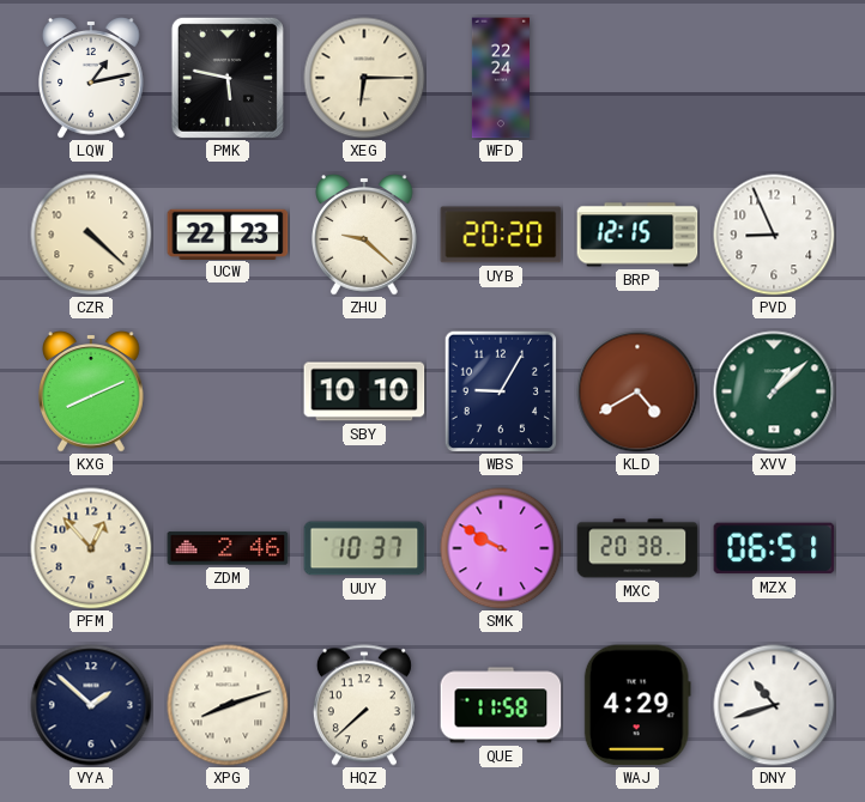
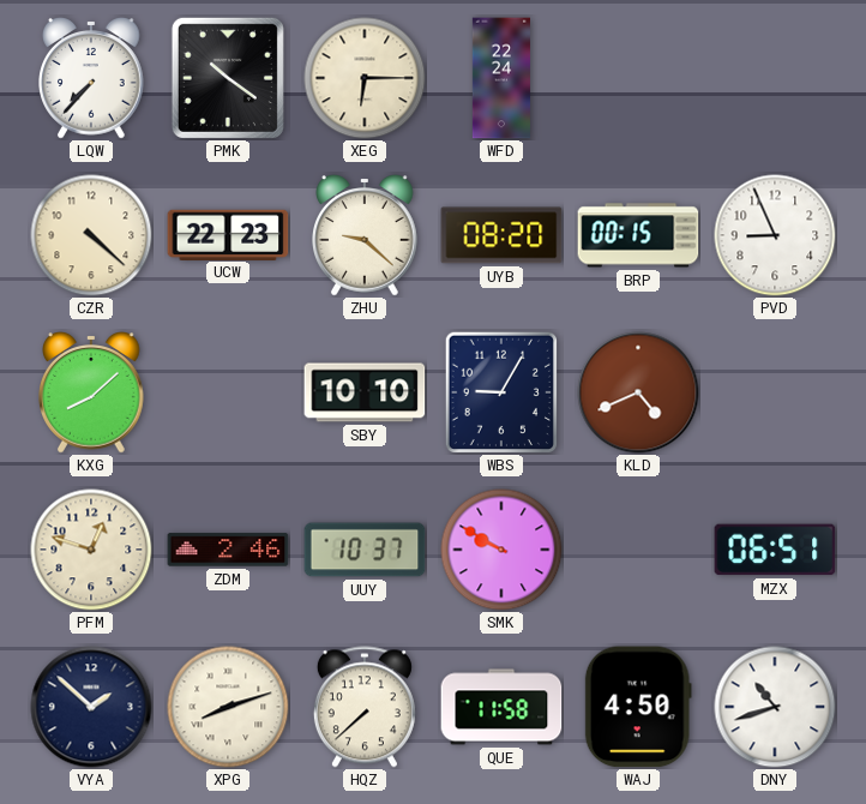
LQW: 1:13 -> 7:37 (92, 78)
PMK: 5:47 -> 10:21 (228, 78)
UYB: 20:20 -> 08:20 (501, 235)
BRP: 12:15 -> 00:15 (638, 235)
KXG: 8:11 -> 8:08 (92, 392)
KLD: 4:40 -> 4:41 (638, 392)
XVV: 1:08 -> none (774, 391)
PFM: 12:53 -> 12:48 (91, 550)
MXC: 20:38 -> none (637, 548)
WAJ: 4:29 -> 4:50 (638, 707)
